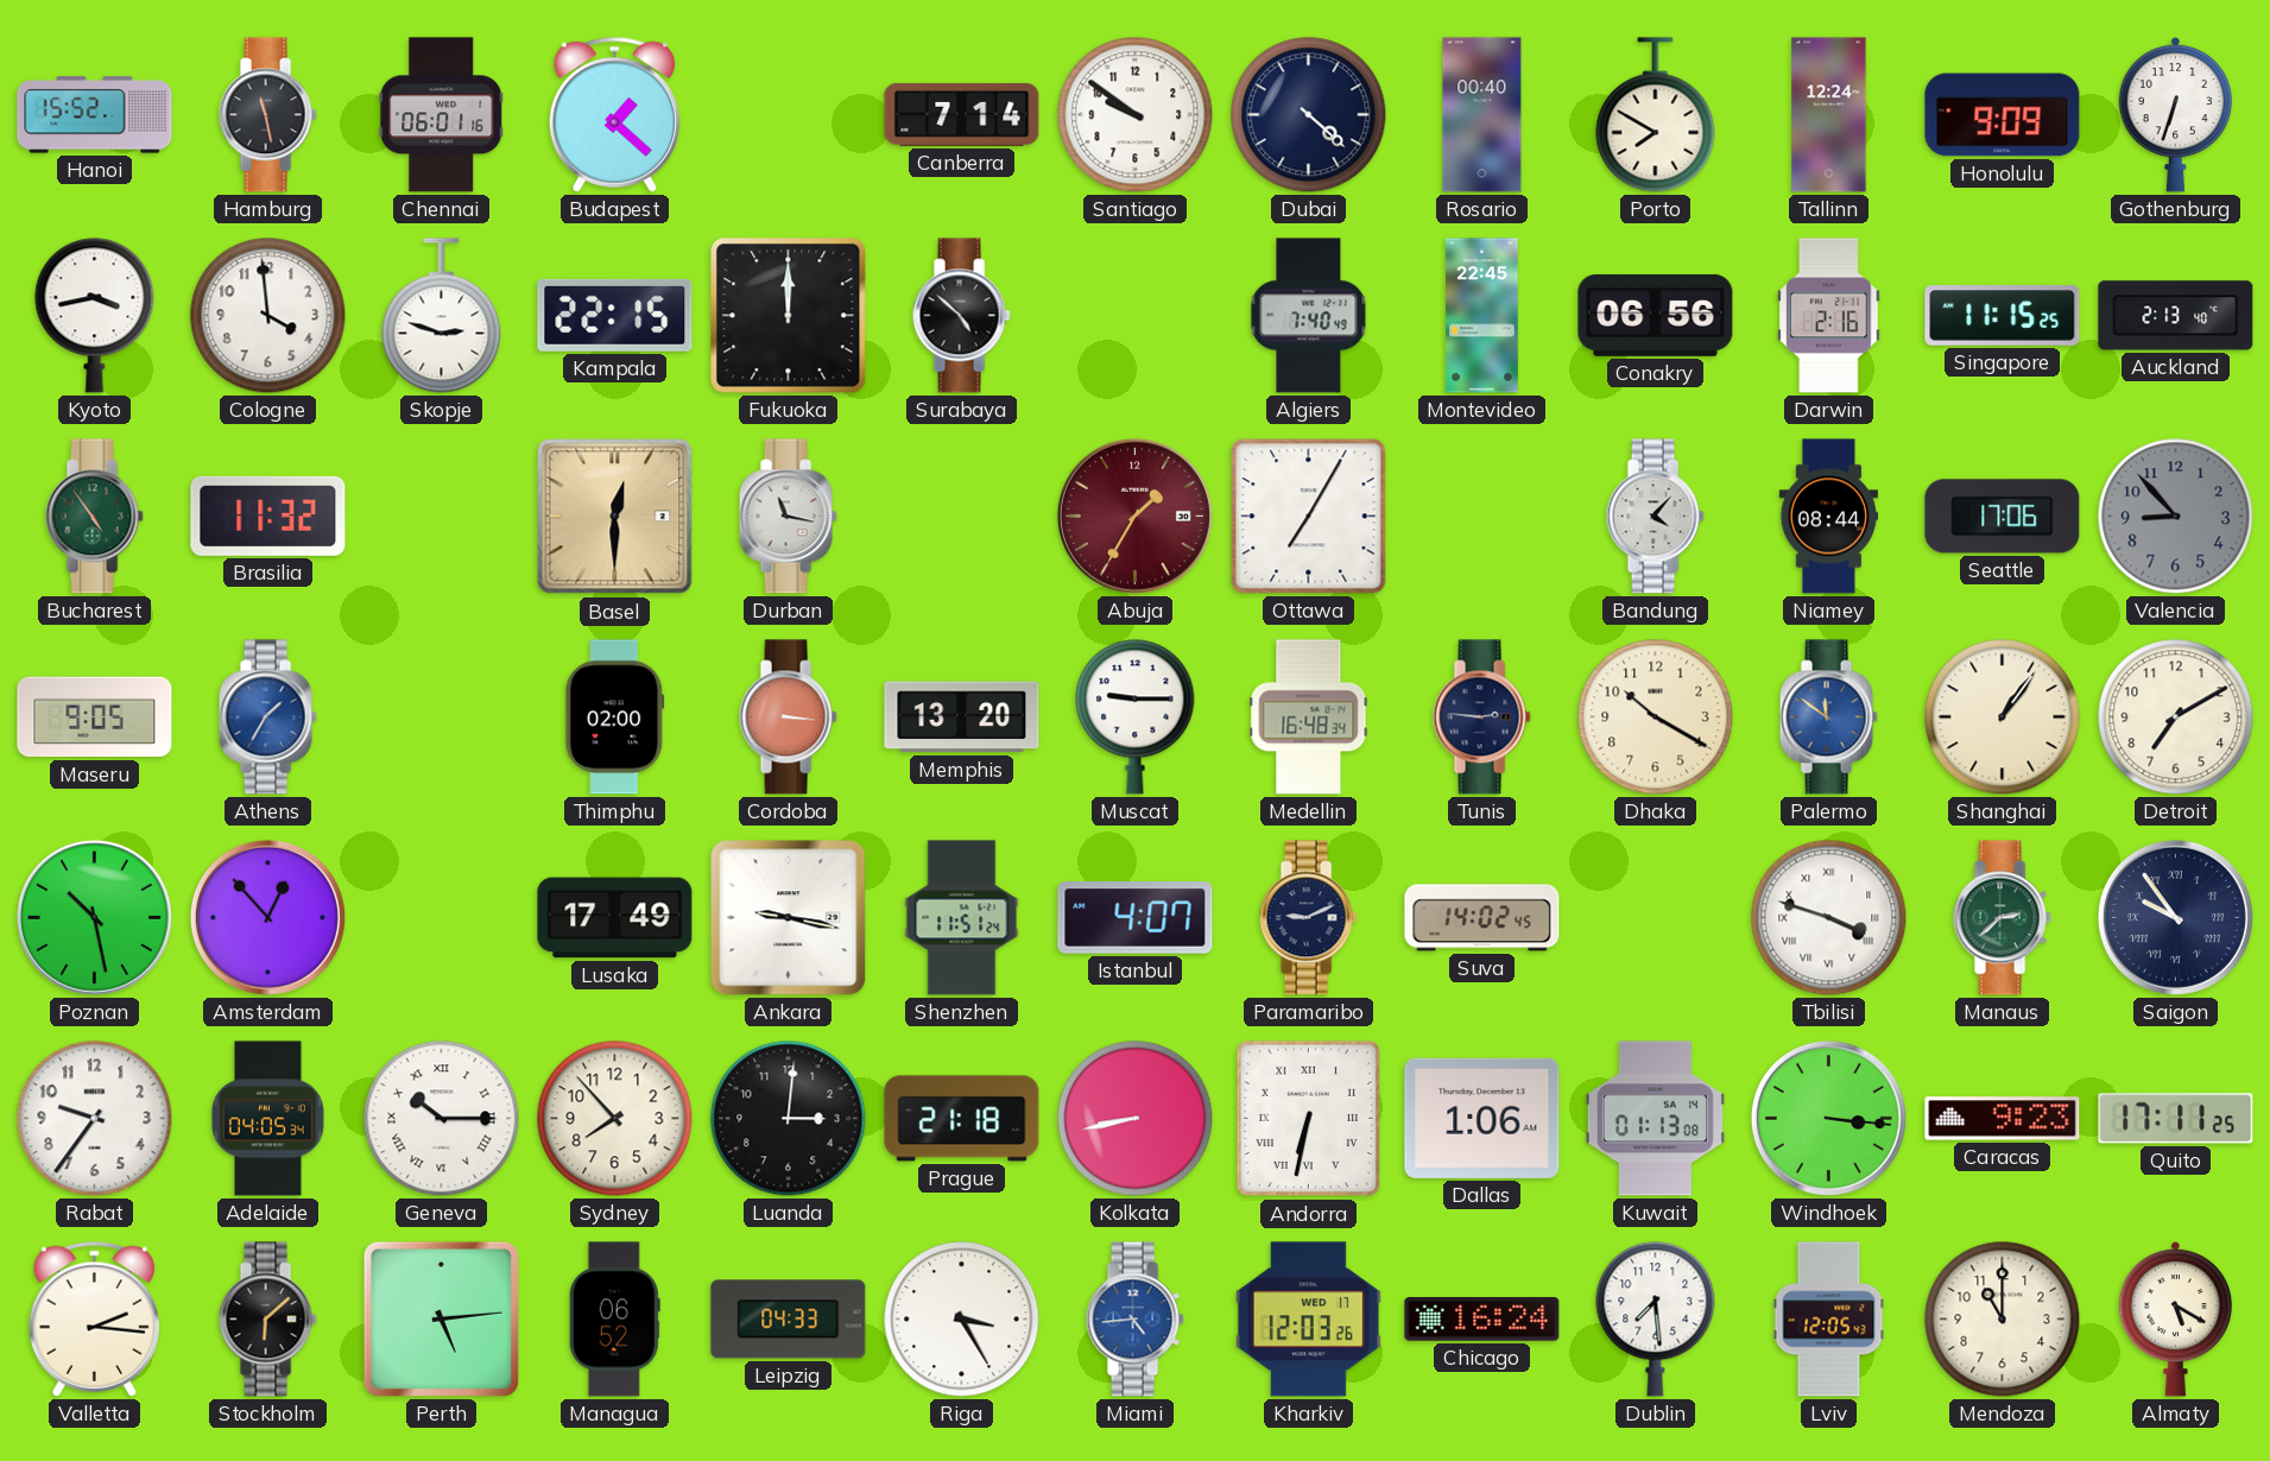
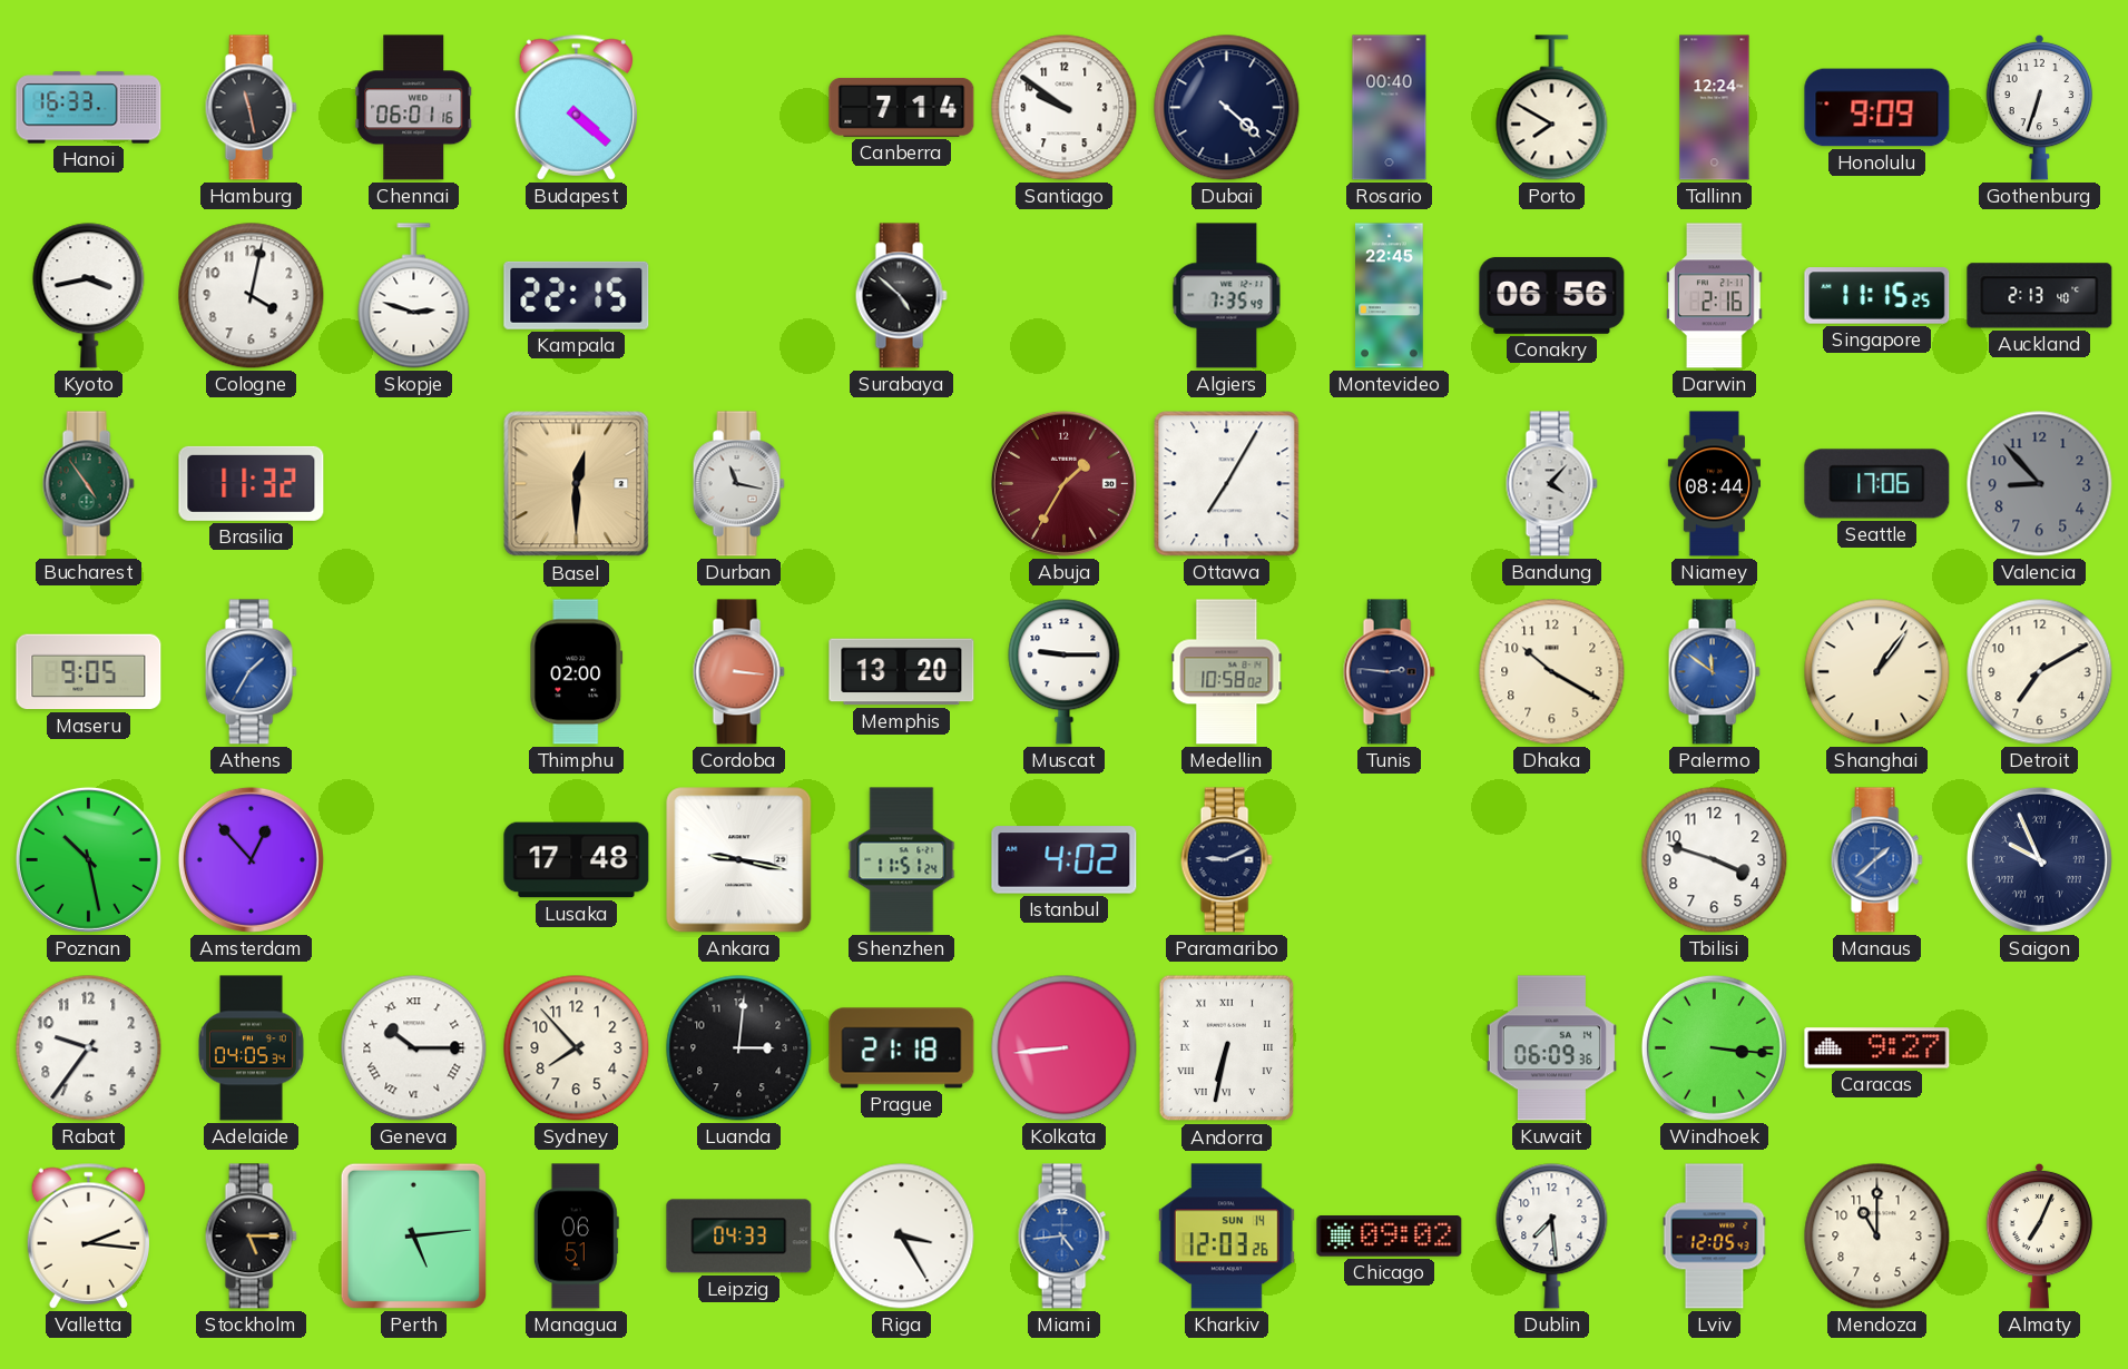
Hanoi: 15:52 -> 16:33 (89, 108)
Budapest: 1:22 -> 4:22 (576, 107)
Cologne: 3:59 -> 4:02 (252, 296)
Fukuoka: 12:00 -> none (789, 316)
Algiers: 7:40 -> 7:35 (1227, 296)
Medellin: 16:48 -> 10:58 (1227, 672)
Lusaka: 17:49 -> 17:48 (577, 860)
Istanbul: 4:07 -> 4:02 (1065, 860)
Suva: 14:02 -> none (1482, 918)
Tbilisi numerals: Roman -> Arabic (1715, 860)
Manaus: 2:38 -> 1:38 (1876, 860)
Manaus dial: green -> blue (1876, 860)
Saigon: 9:54 -> 9:56 (2039, 859)
Kolkata: 8:43 -> 8:44 (1065, 1048)
Dallas: 1:06 -> none (1482, 1118)
Kuwait: 01:13 -> 06:09 (1551, 1048)
Caracas: 9:23 -> 9:27 (1877, 1048)
Quito: 17:11 -> none (2176, 1119)
Stockholm: 6:08 -> 5:15 (251, 1237)
Managua: 06:52 -> 06:51 (576, 1237)
Kharkiv date: WED 17 -> SUN 14 (1226, 1237)
Chicago: 16:24 -> 09:02 (1390, 1237)
Almaty: 5:20 -> 7:04 (2040, 1235)
